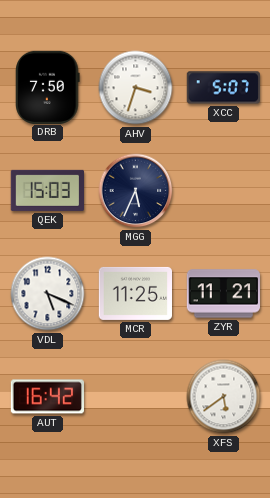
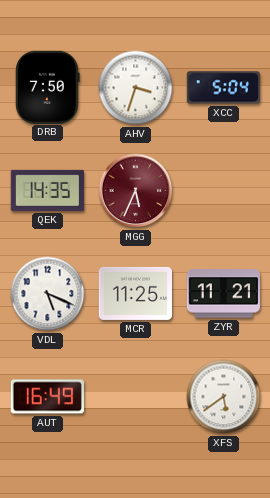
XCC: 5:07 -> 5:04 (223, 88)
QEK: 15:03 -> 14:35 (47, 190)
MGG dial: navy -> burgundy (136, 191)
AUT: 16:42 -> 16:49 (47, 397)
